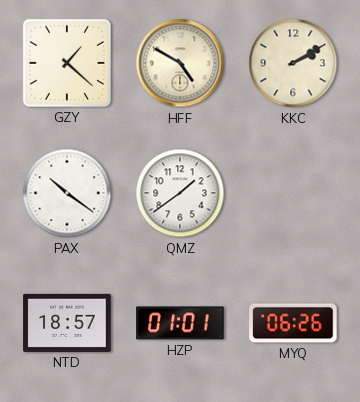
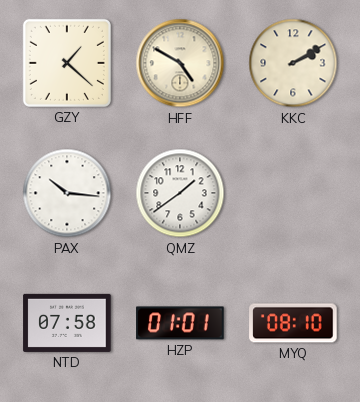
PAX: 10:21 -> 10:16 (67, 193)
NTD: 18:57 -> 07:58 (67, 323)
MYQ: 06:26 -> 08:10 (293, 323)
